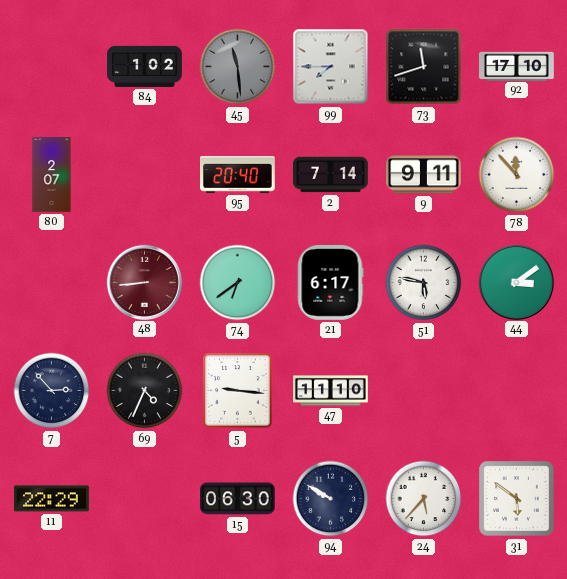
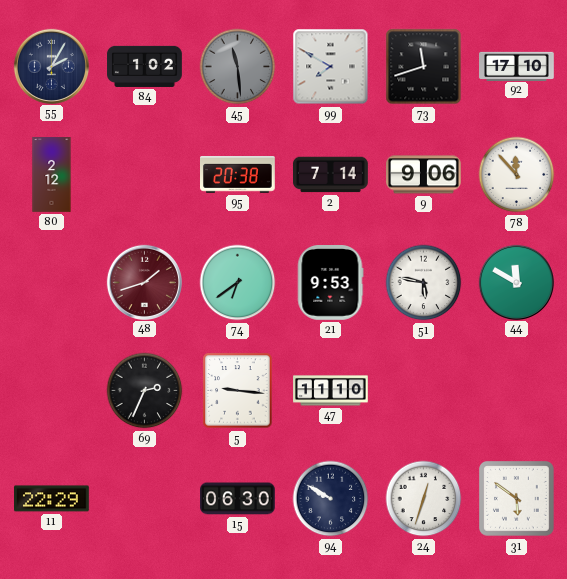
55: none -> 2:05 (51, 66)
99: 7:45 -> 7:50 (331, 67)
80: 2:07 -> 2:12 (52, 175)
95: 20:40 -> 20:38 (238, 175)
9: 9:11 -> 9:06 (424, 175)
48: 8:44 -> 1:42 (144, 282)
21: 6:17 -> 9:53 (330, 283)
44: 3:09 -> 11:50 (516, 282)
7: 2:53 -> none (52, 391)
69: 4:34 -> 2:34 (145, 391)
24: 5:37 -> 12:33 (424, 499)
